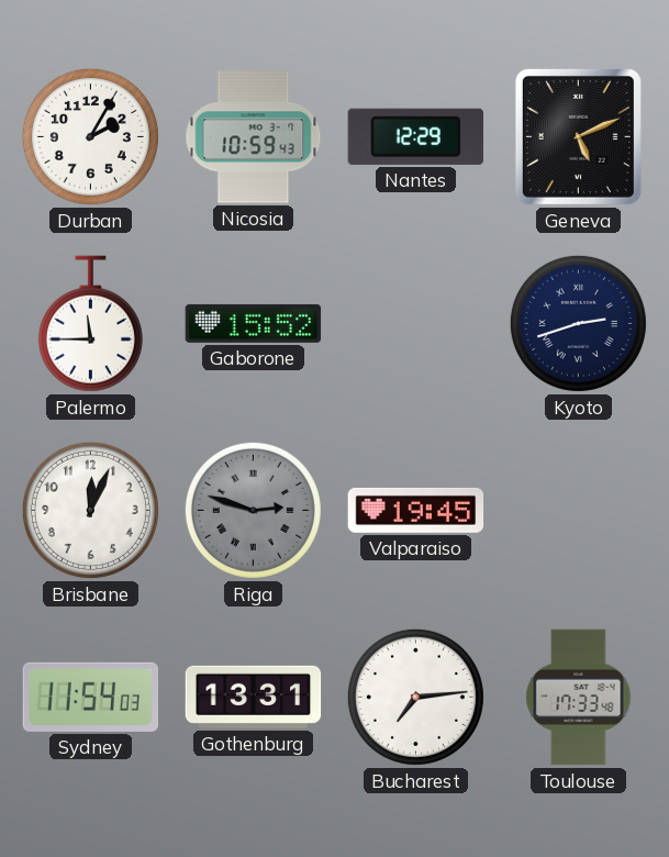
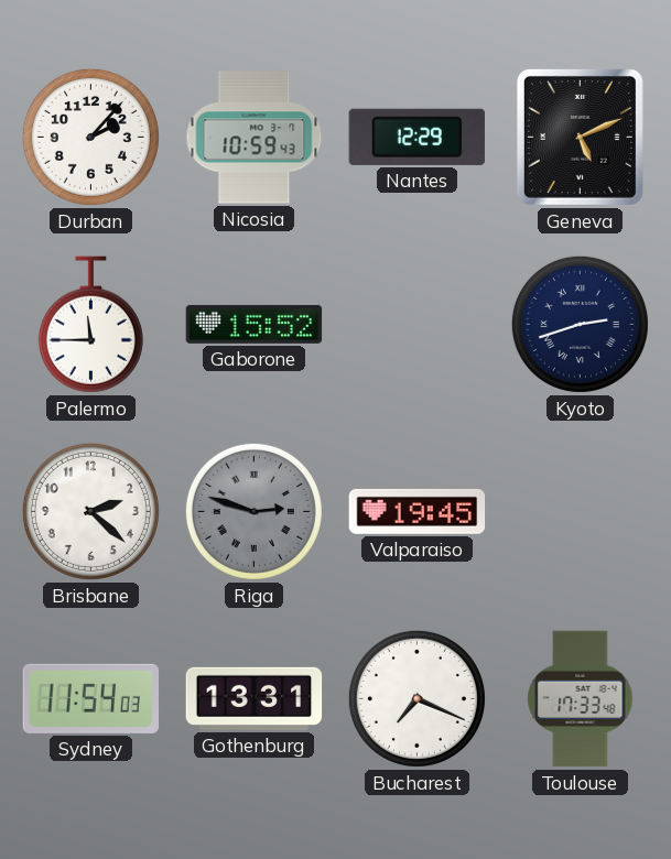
Durban: 2:05 -> 2:07 (90, 137)
Brisbane: 12:04 -> 2:22 (90, 511)
Bucharest: 7:14 -> 7:19 (416, 698)
